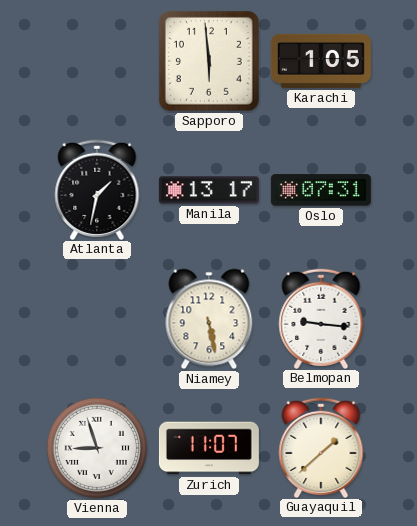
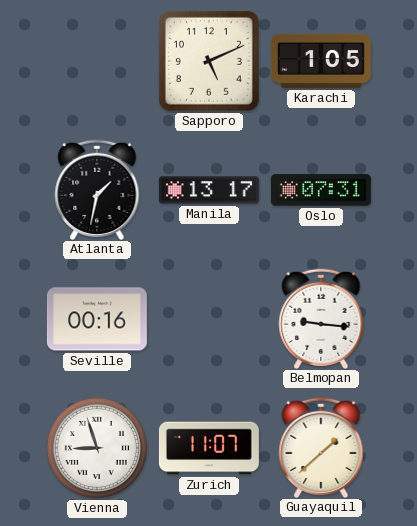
Sapporo: 5:59 -> 5:11 (209, 61)
Seville: none -> 00:16 (97, 319)
Niamey: 5:28 -> none (209, 319)
